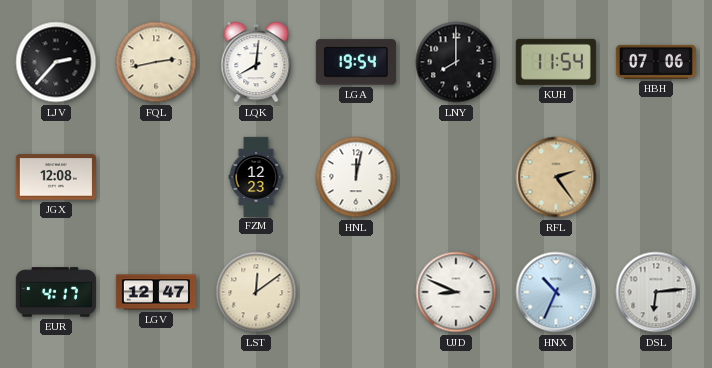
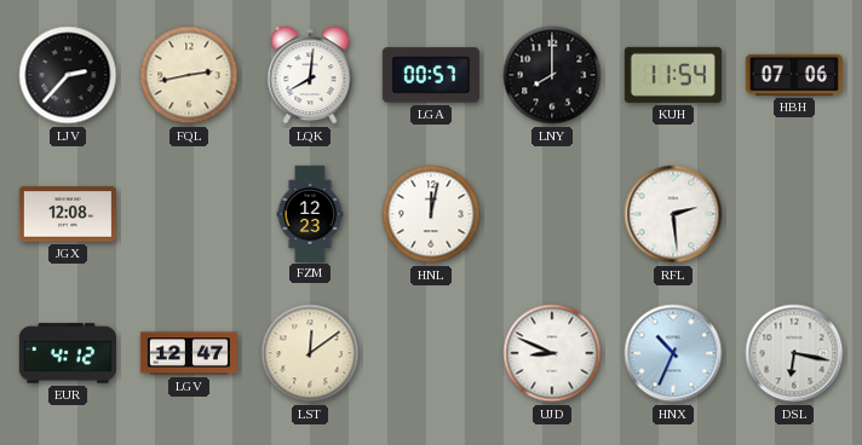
LGA: 19:54 -> 00:57 (431, 75)
RFL: 2:24 -> 2:29 (673, 214)
RFL dial: champagne -> white (673, 214)
EUR: 4:17 -> 4:12 (68, 353)
DSL: 6:14 -> 6:17 (794, 353)
